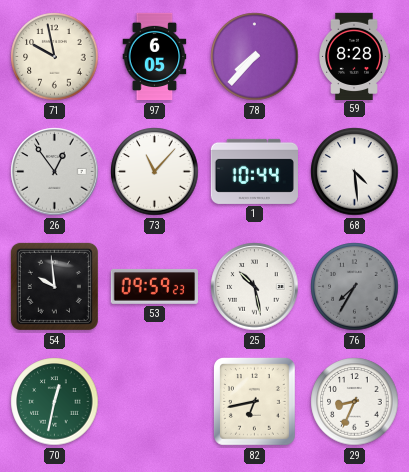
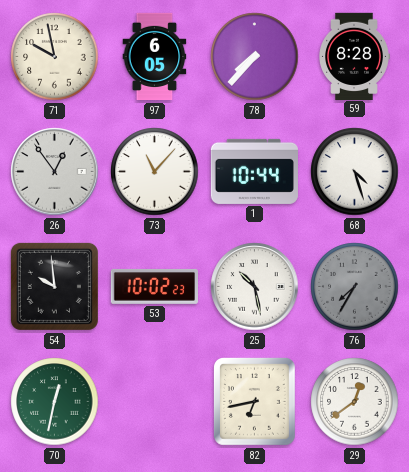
68: 4:29 -> 4:27 (355, 172)
53: 09:59 -> 10:02 (154, 286)
29: 8:34 -> 12:39 (355, 402)
